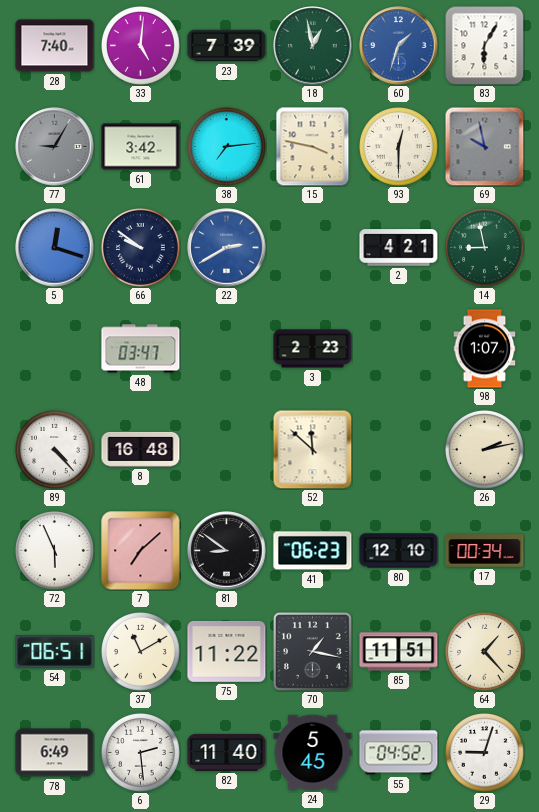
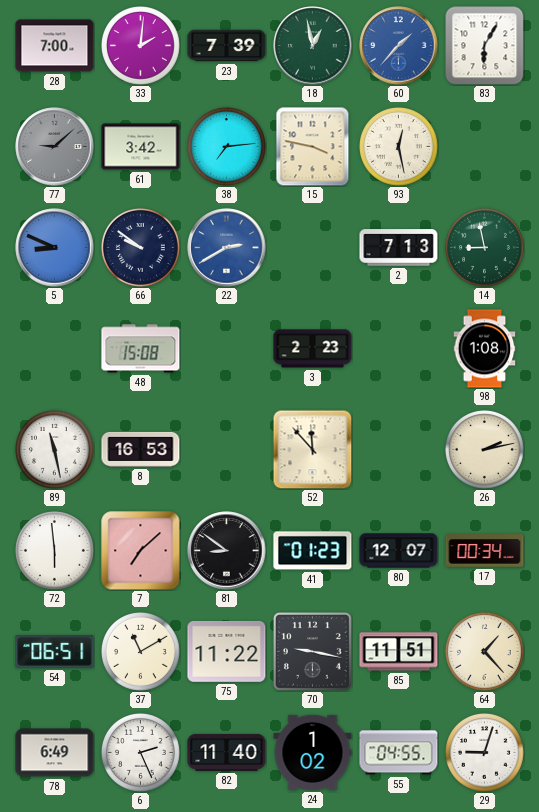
28: 7:40 -> 7:00 (55, 46)
33: 5:01 -> 2:01 (141, 46)
60: 1:33 -> 1:37 (399, 46)
77: 9:05 -> 9:08 (55, 147)
93: 12:30 -> 12:28 (399, 147)
69: 9:58 -> none (484, 146)
5: 12:18 -> 8:49 (55, 248)
2: 4:21 -> 7:13 (399, 248)
48: 03:47 -> 15:08 (141, 349)
98: 1:07 -> 1:08 (485, 349)
89: 4:23 -> 11:28 (55, 450)
8: 16:48 -> 16:53 (141, 449)
52: 11:52 -> 11:53 (312, 449)
72: 5:56 -> 5:59 (55, 551)
41: 06:23 -> 01:23 (313, 551)
80: 12:10 -> 12:07 (399, 551)
70: 1:17 -> 9:17 (313, 652)
6: 2:29 -> 2:26 (141, 753)
24: 5:45 -> 1:02 (313, 752)
55: 04:52 -> 04:55 (399, 753)
